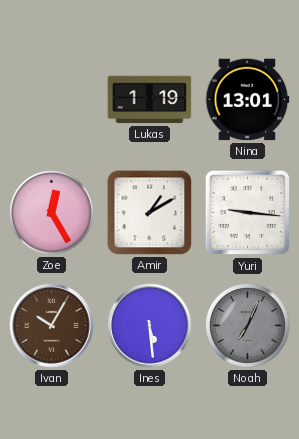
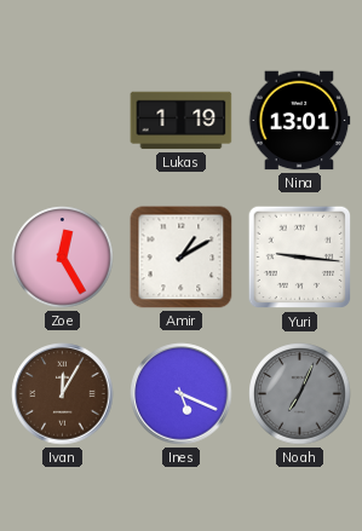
Ivan: 10:05 -> 12:05 (63, 394)
Ines: 5:29 -> 5:19 (182, 394)
